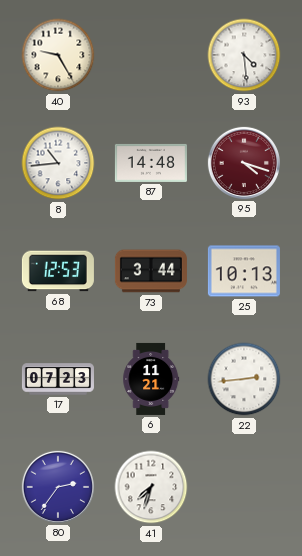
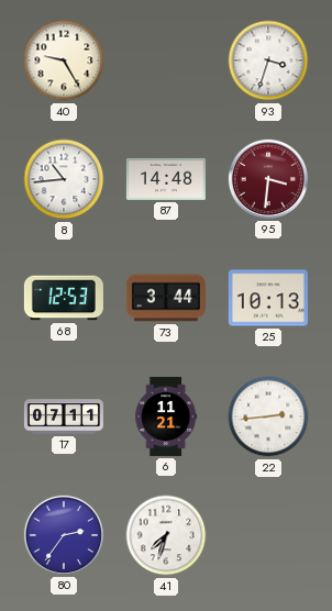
93: 4:29 -> 3:33 (268, 60)
95: 4:18 -> 3:31 (268, 179)
17: 07:23 -> 07:11 (64, 416)
